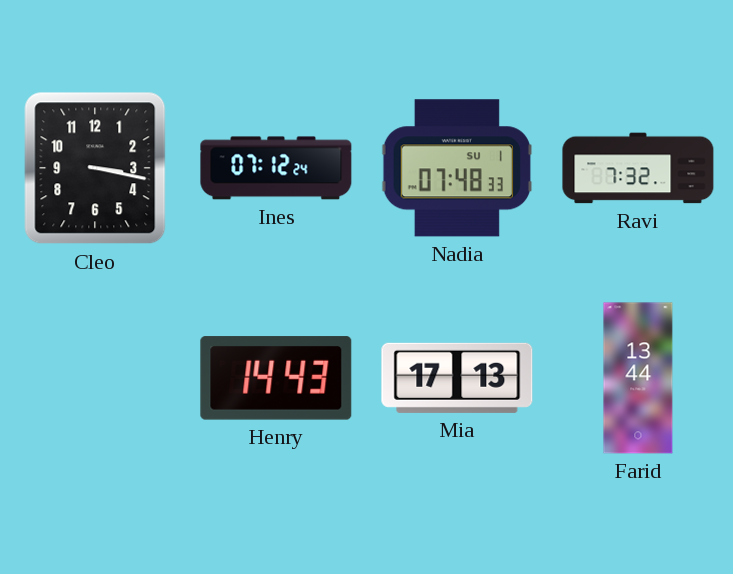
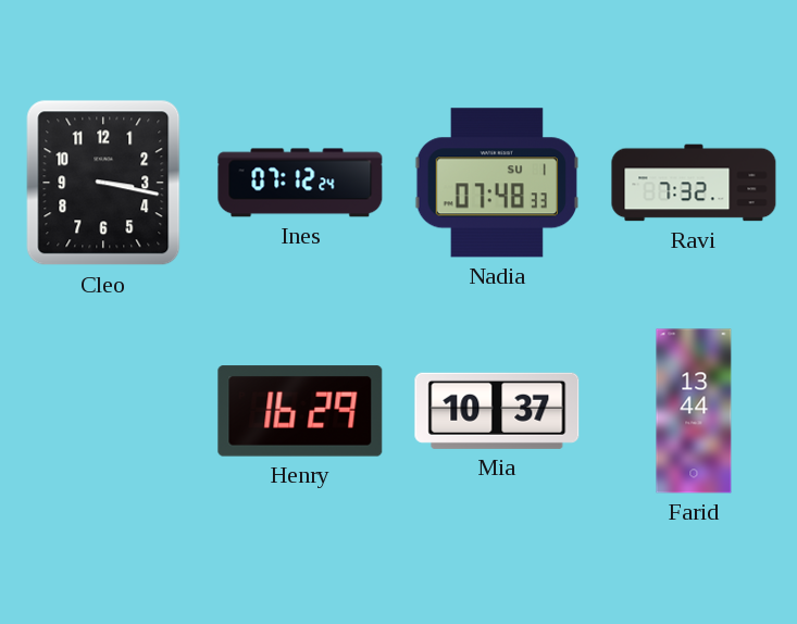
Henry: 14:43 -> 16:29 (300, 411)
Mia: 17:13 -> 10:37 (497, 411)
